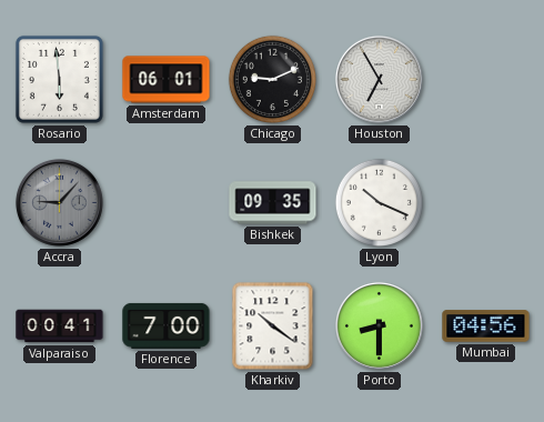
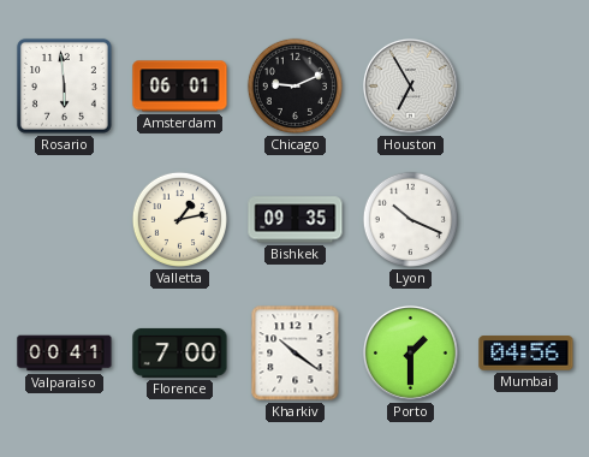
Accra: 9:07 -> none (59, 202)
Valletta: none -> 1:13 (179, 219)
Porto: 8:30 -> 1:30 (410, 352)
